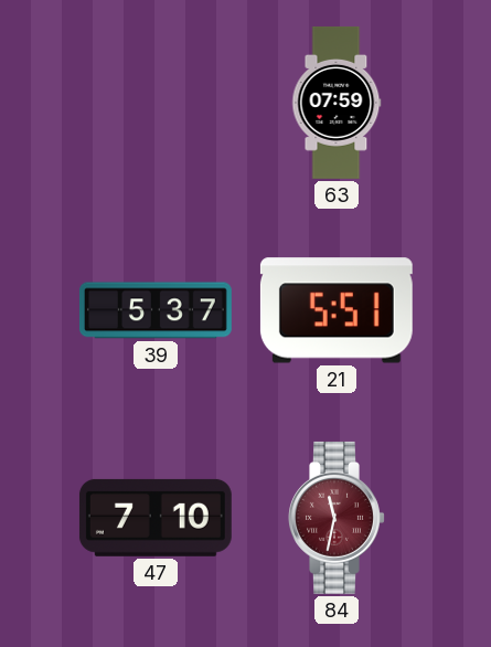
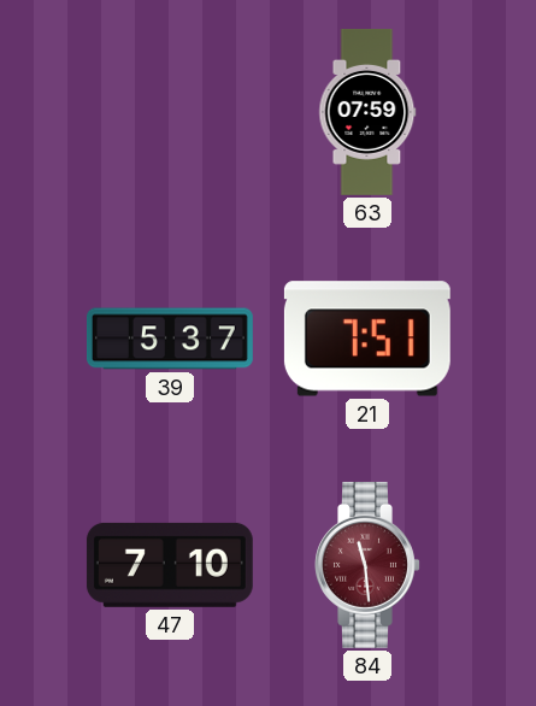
21: 5:51 -> 7:51 (367, 339)
84: 11:32 -> 11:29 (367, 565)
